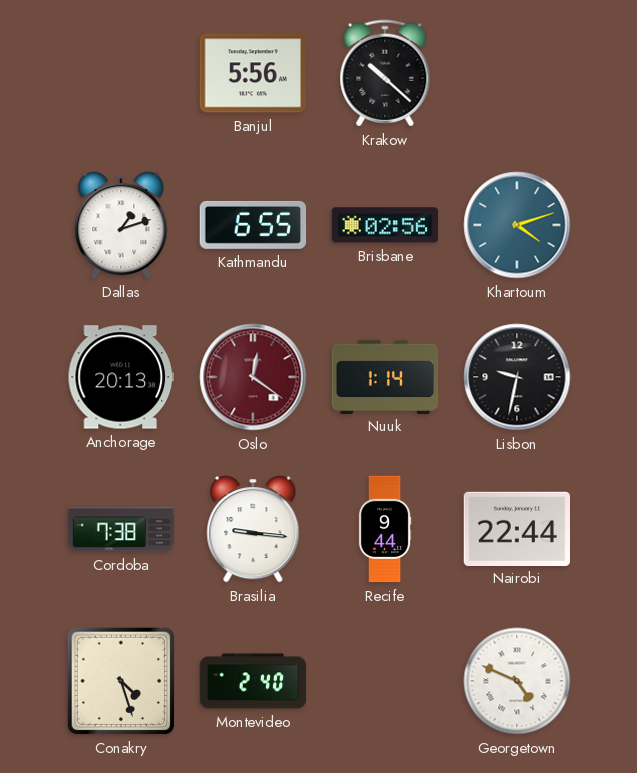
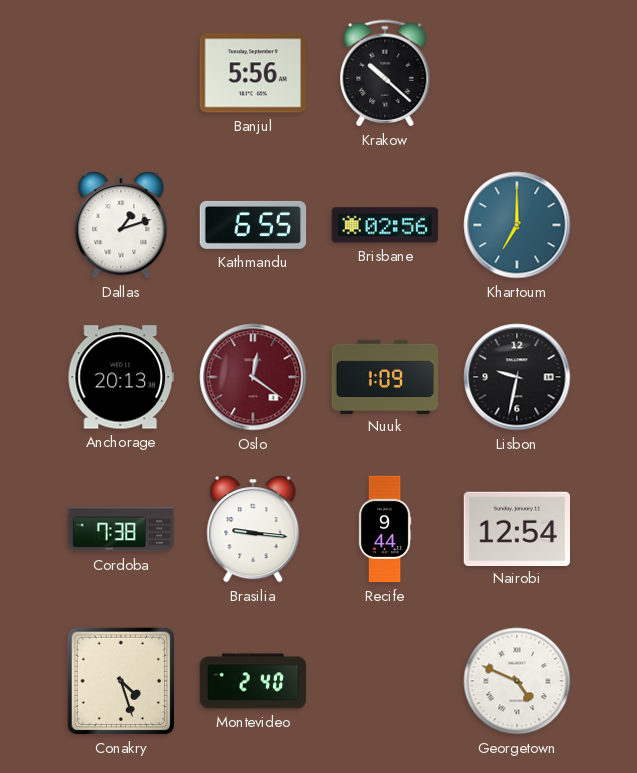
Khartoum: 4:12 -> 7:00 (517, 225)
Nuuk: 1:14 -> 1:09 (385, 376)
Nairobi: 22:44 -> 12:54 (516, 528)
